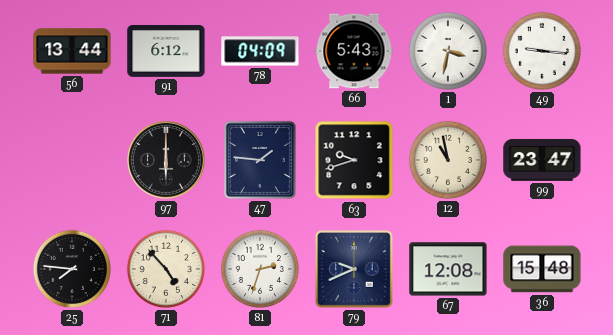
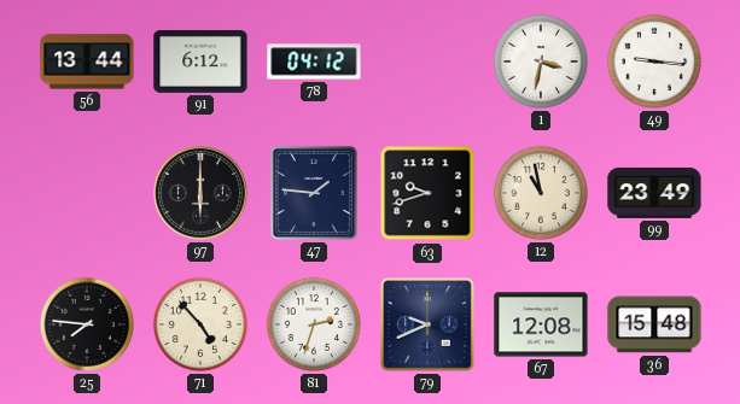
78: 04:09 -> 04:12 (314, 62)
66: 5:43 -> none (354, 51)
99: 23:47 -> 23:49 (654, 193)
